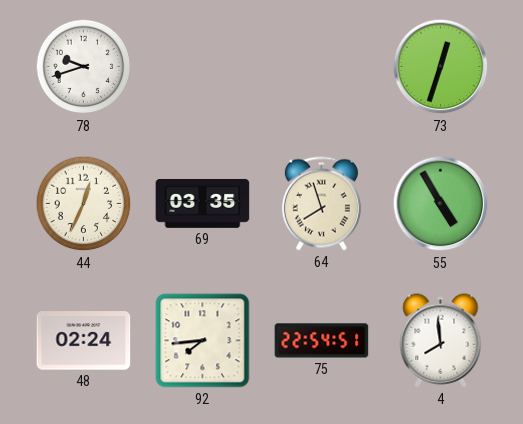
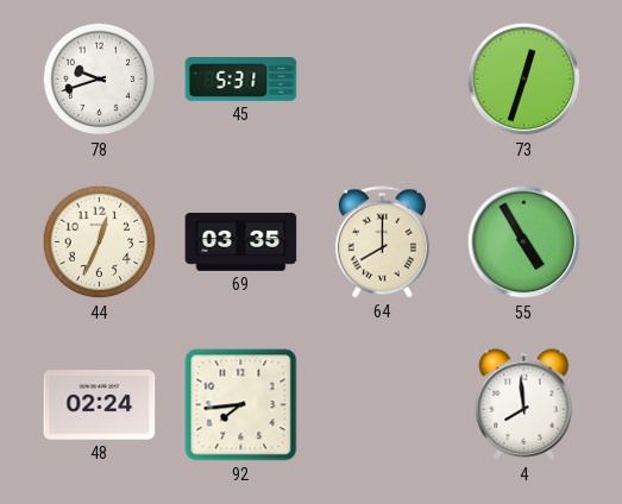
45: none -> 5:31 (241, 80)
64: 7:57 -> 8:00 (382, 242)
75: 22:54 -> none (322, 341)
